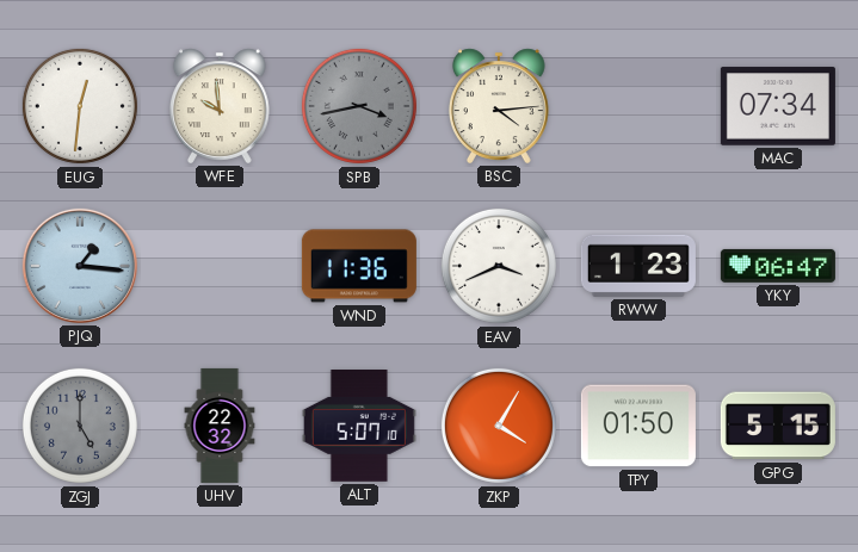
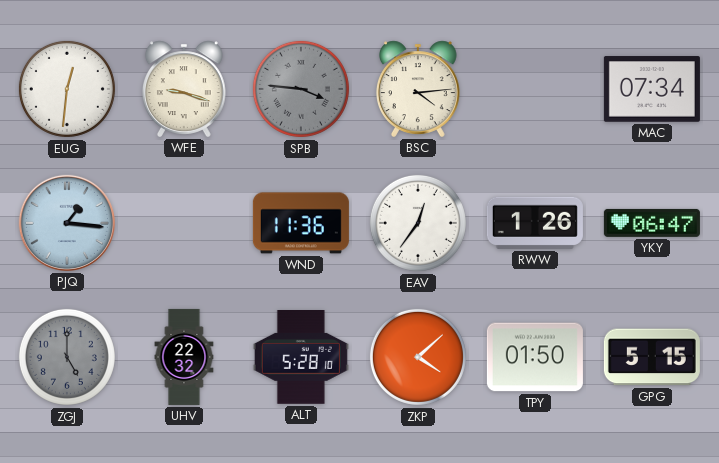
WFE: 9:59 -> 9:18 (184, 89)
SPB: 3:43 -> 3:46 (301, 89)
EAV: 3:41 -> 12:36 (418, 223)
RWW: 1:23 -> 1:26 (535, 223)
ALT: 5:07 -> 5:28 (301, 358)
ZKP: 4:05 -> 4:08 (418, 357)
